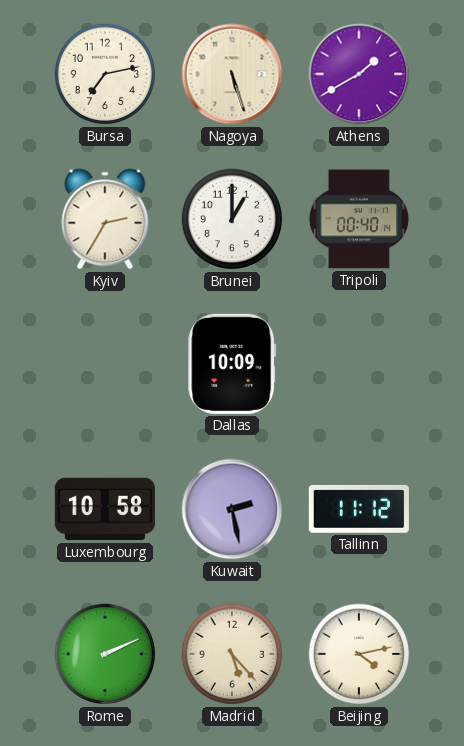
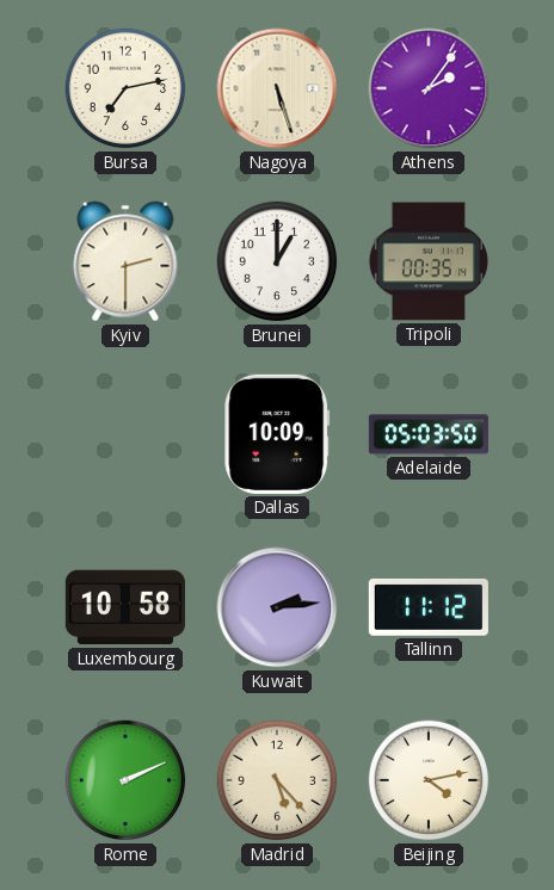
Athens: 1:40 -> 2:06 (429, 88)
Kyiv: 2:35 -> 2:30 (125, 261)
Tripoli: 00:40 -> 00:35 (429, 261)
Adelaide: none -> 05:03 (429, 434)
Kuwait: 2:28 -> 2:14 (277, 607)
